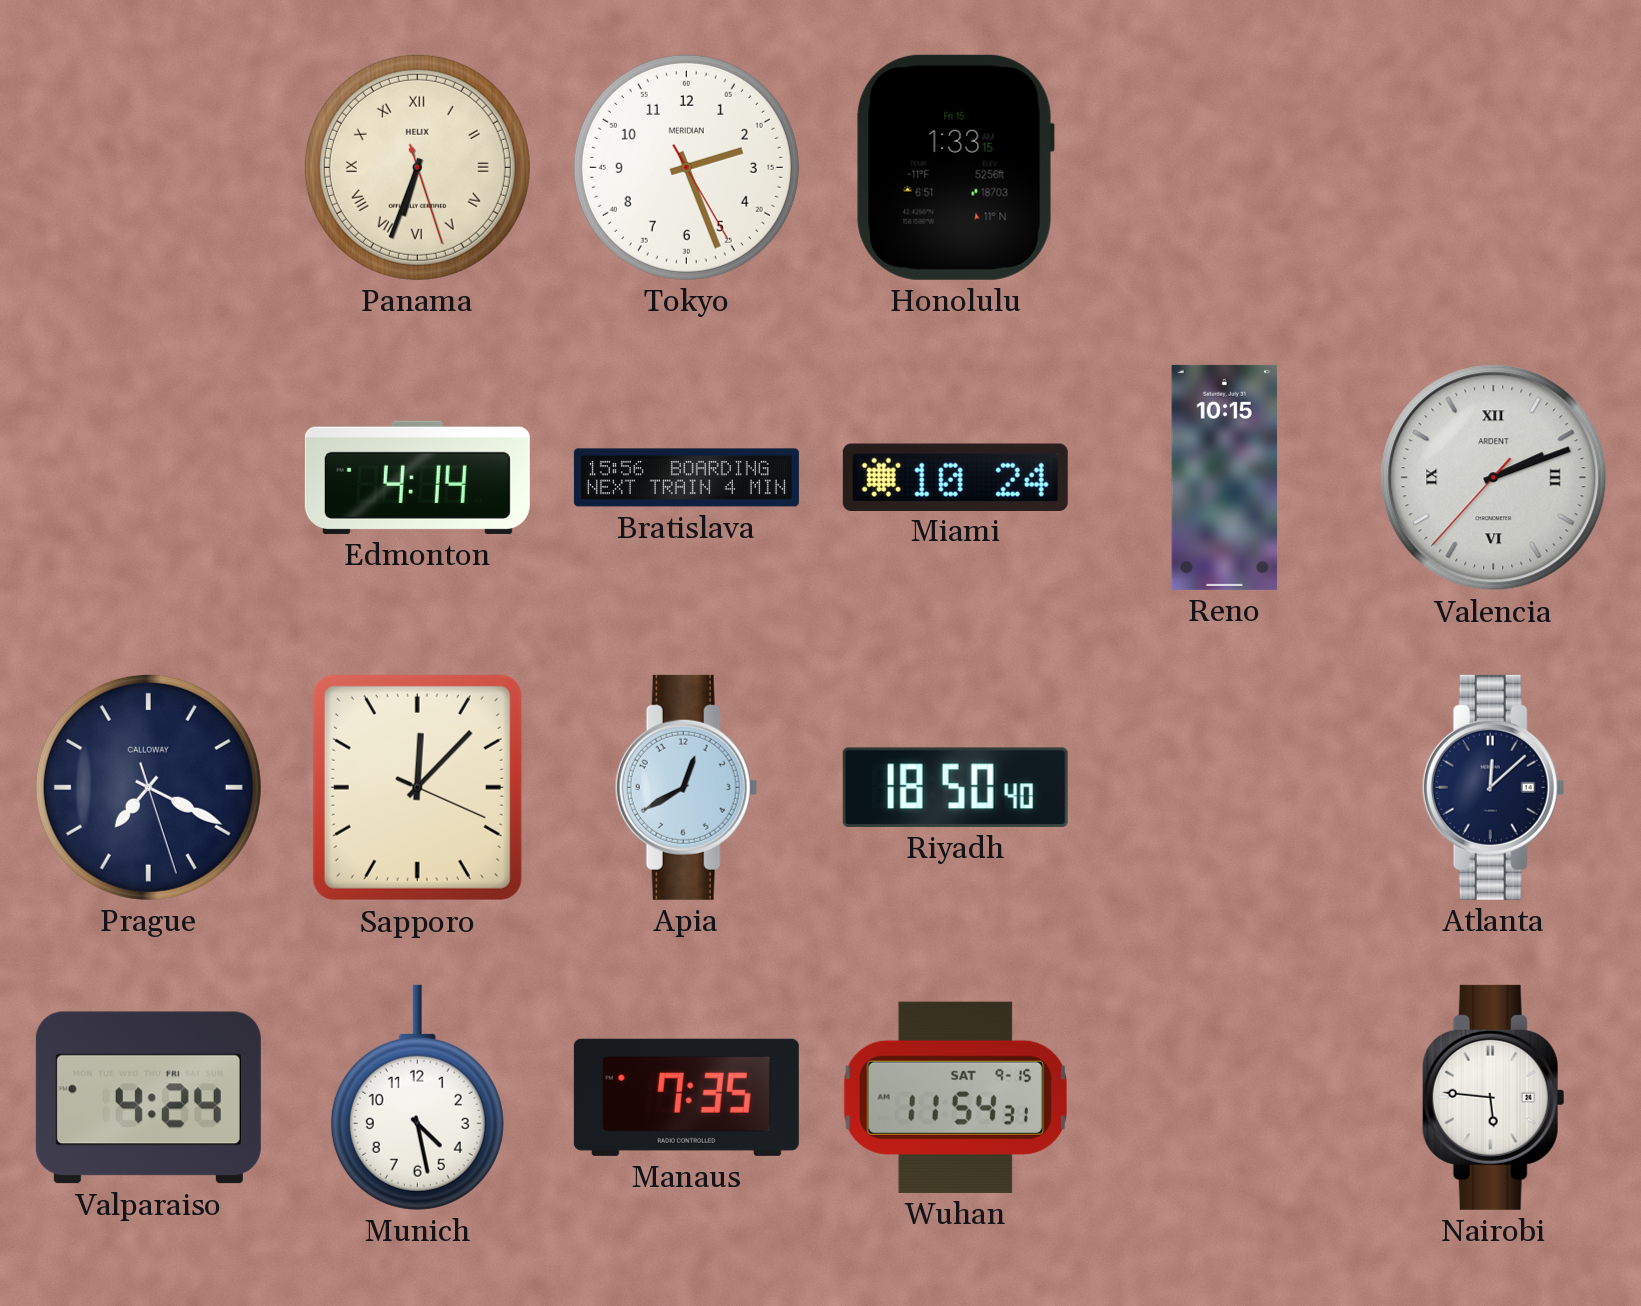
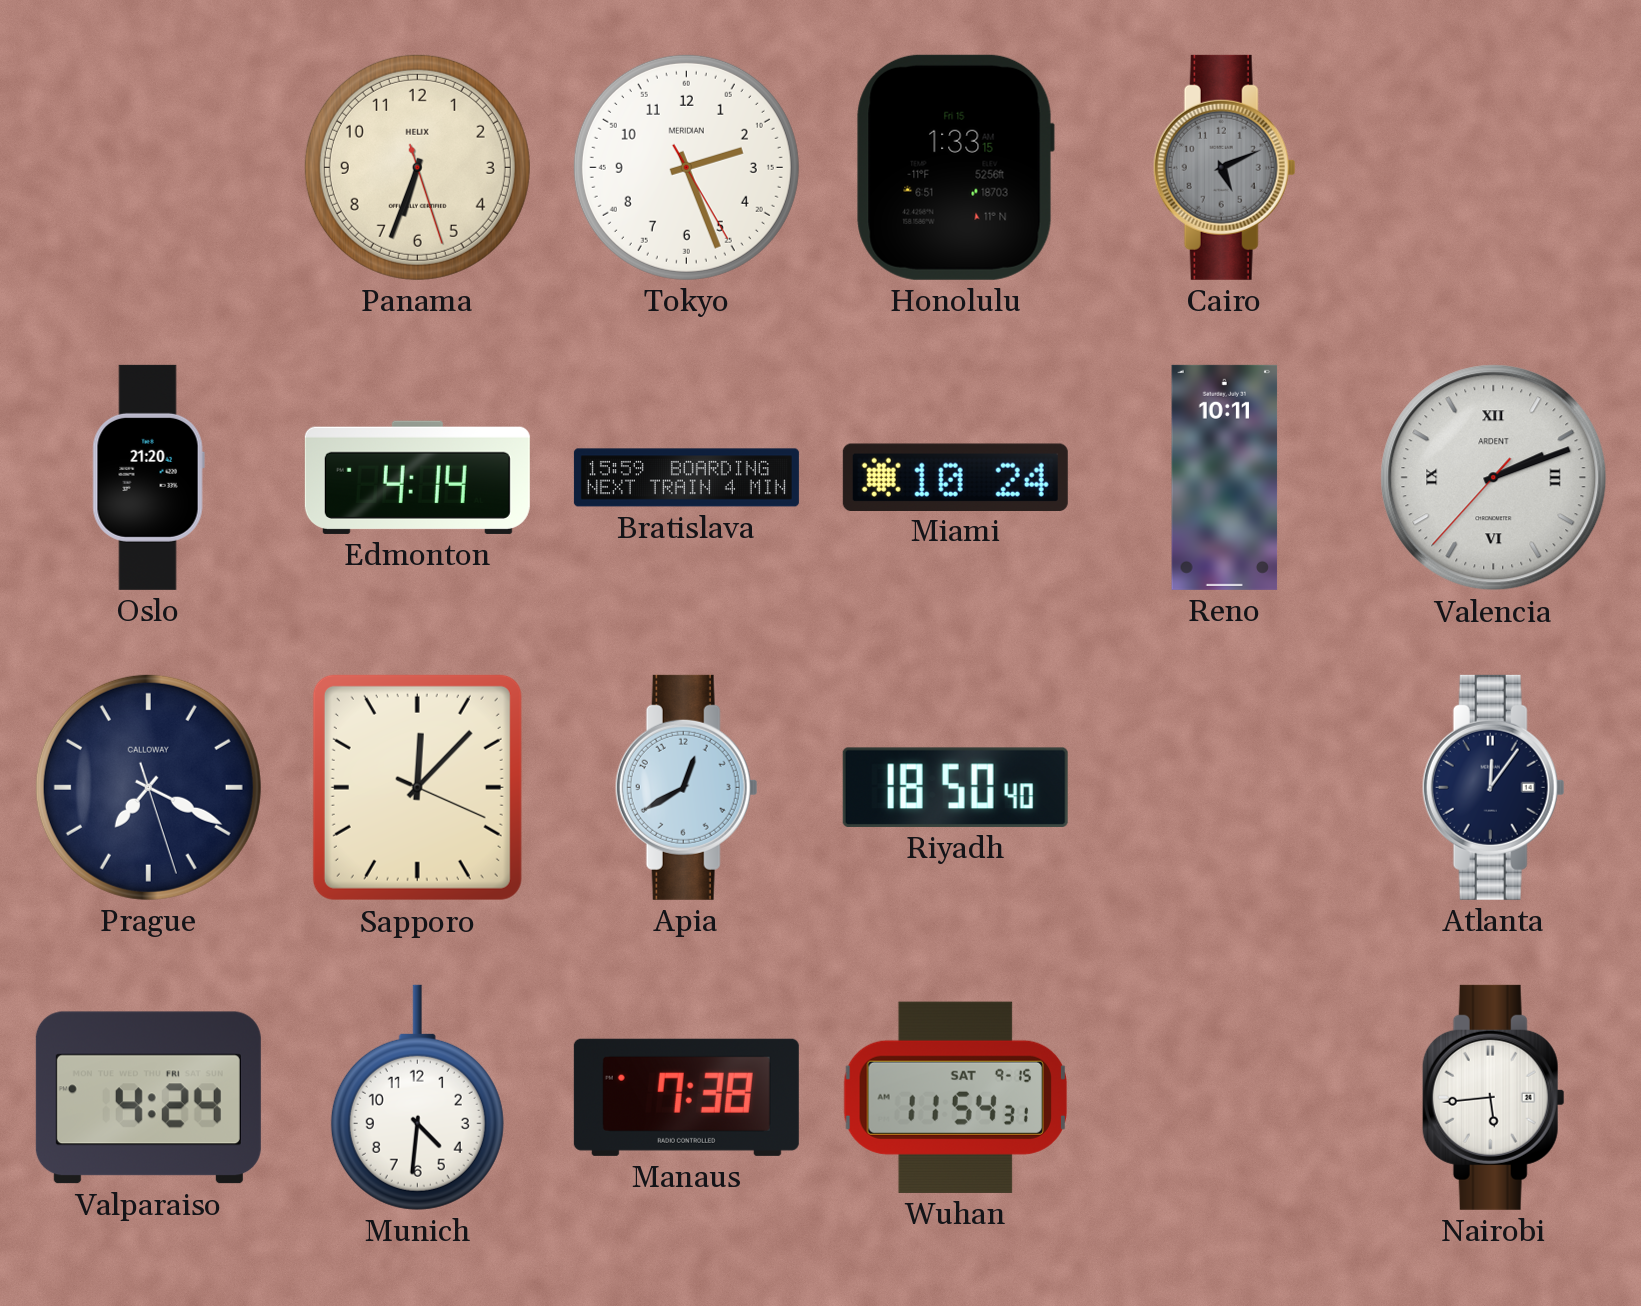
Panama numerals: Roman -> Arabic (417, 167)
Cairo: none -> 5:11 (1224, 167)
Oslo: none -> 21:20 (148, 477)
Bratislava: 15:56 -> 15:59 (686, 478)
Reno: 10:15 -> 10:11 (1225, 477)
Atlanta: 12:08 -> 12:06 (1493, 787)
Munich: 4:28 -> 4:31 (417, 1097)
Manaus: 7:35 -> 7:38 (686, 1097)
Nairobi: 5:46 -> 5:44 (1493, 1097)
